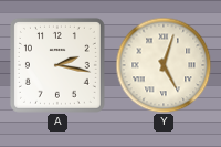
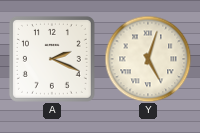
A: 2:17 -> 2:19 (52, 59)
